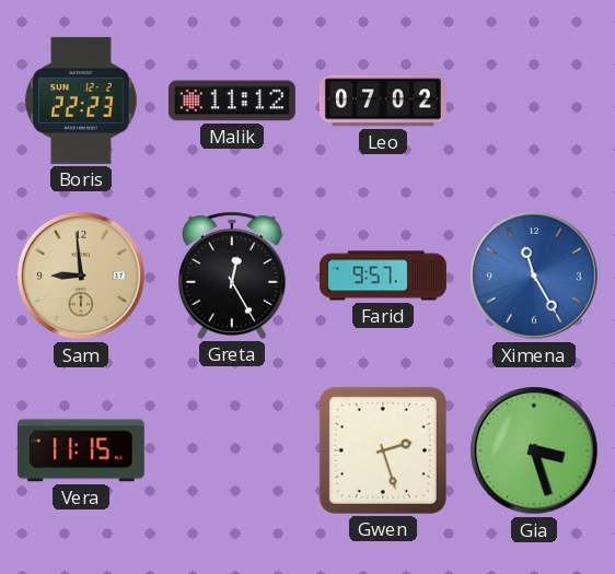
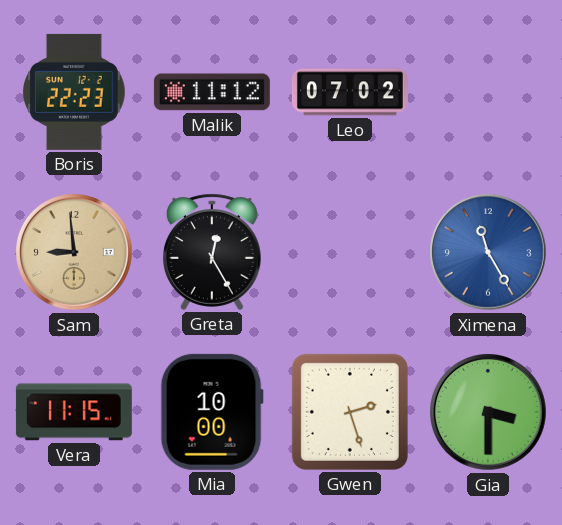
Farid: 9:57 -> none (383, 276)
Mia: none -> 10:00 (212, 412)
Gia: 3:27 -> 3:30 (489, 413)
